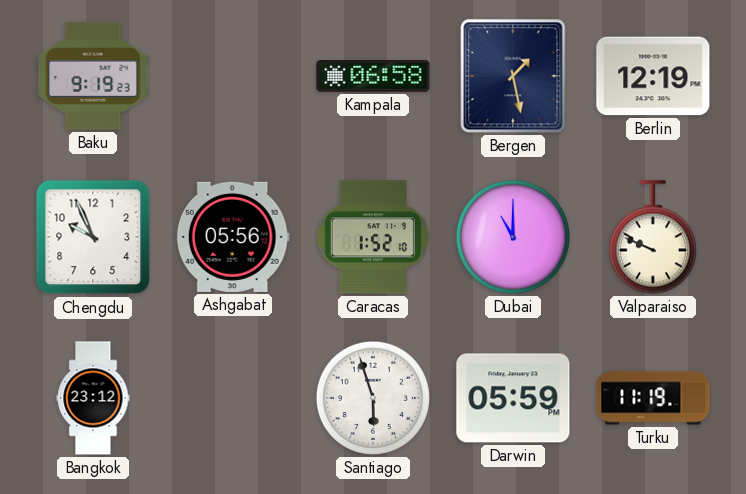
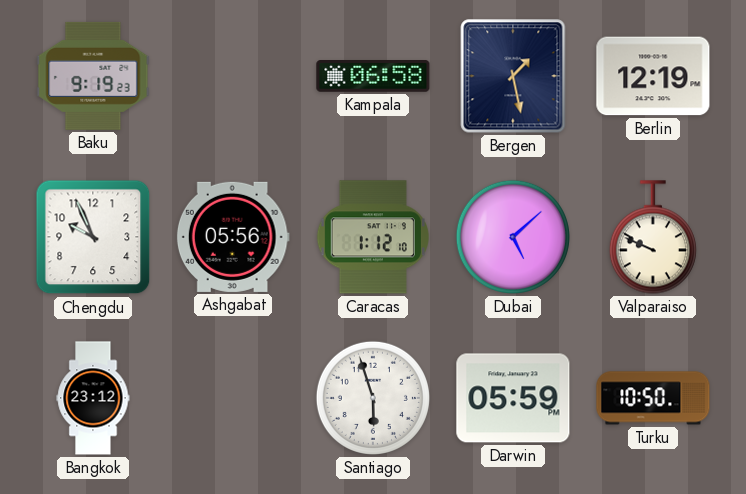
Caracas: 1:52 -> 1:12 (373, 237)
Dubai: 11:00 -> 5:08 (513, 237)
Turku: 11:19 -> 10:50 (653, 398)
